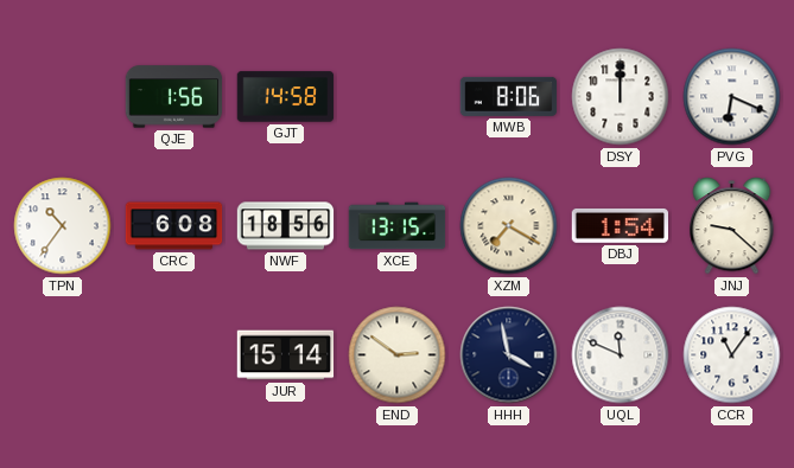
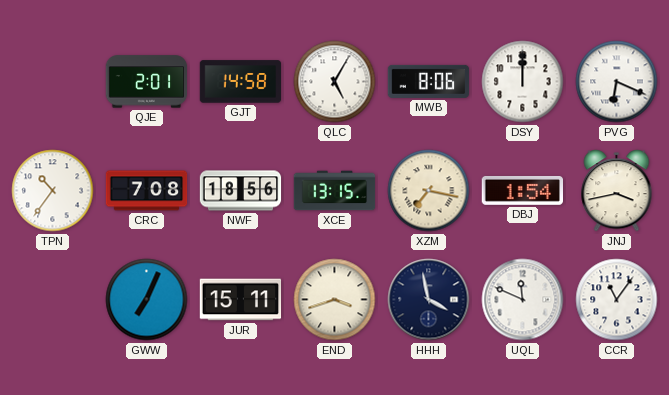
QJE: 1:56 -> 2:01 (147, 82)
QLC: none -> 5:05 (335, 82)
CRC: 6:08 -> 7:08 (147, 191)
XZM: 7:20 -> 7:17 (429, 191)
JNJ: 9:22 -> 3:43 (617, 191)
GWW: none -> 7:04 (147, 300)
JUR: 15:14 -> 15:11 (241, 300)
END: 2:51 -> 3:42 (335, 300)
